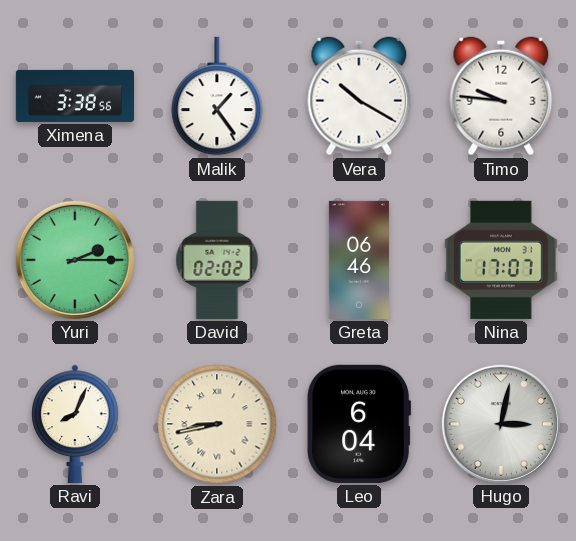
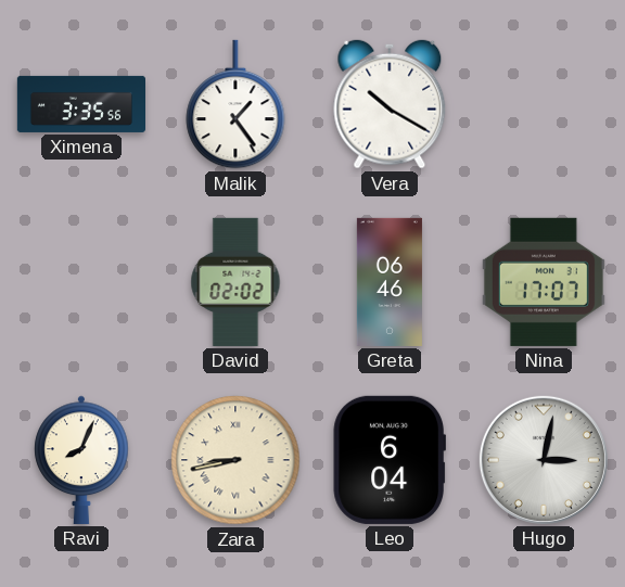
Ximena: 3:38 -> 3:35 (80, 104)
Timo: 9:46 -> none (501, 96)
Yuri: 2:15 -> none (75, 260)
